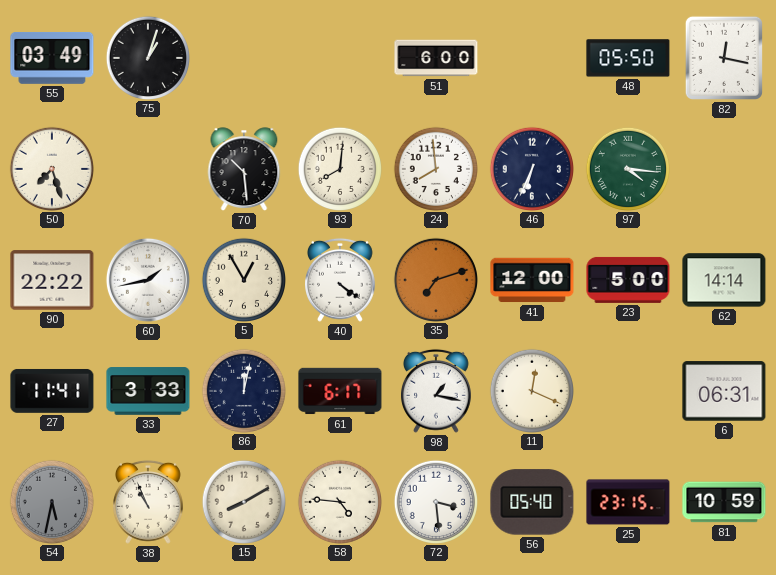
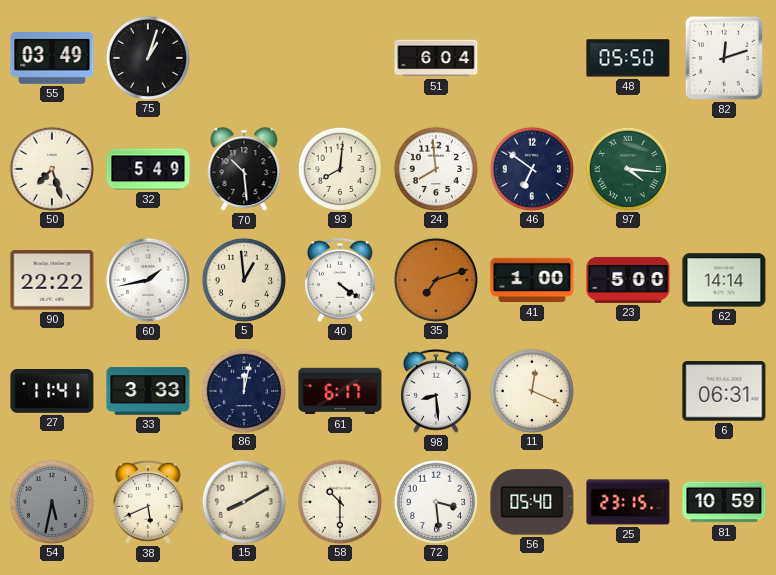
51: 6:00 -> 6:04 (436, 58)
82: 12:17 -> 12:12 (724, 58)
32: none -> 5:49 (148, 169)
46: 6:34 -> 6:51 (531, 168)
5: 12:55 -> 12:59 (243, 279)
41: 12:00 -> 1:00 (532, 280)
98: 1:17 -> 8:29 (437, 391)
38: 10:56 -> 5:41 (149, 502)
58: 4:46 -> 10:30 (339, 501)
